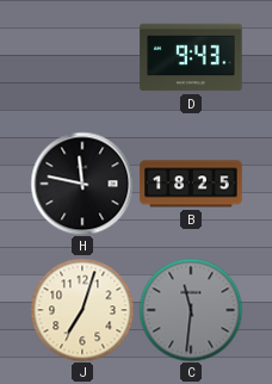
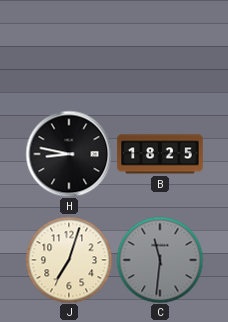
D: 9:43 -> none (191, 57)
H: 11:47 -> 8:47 (69, 154)
